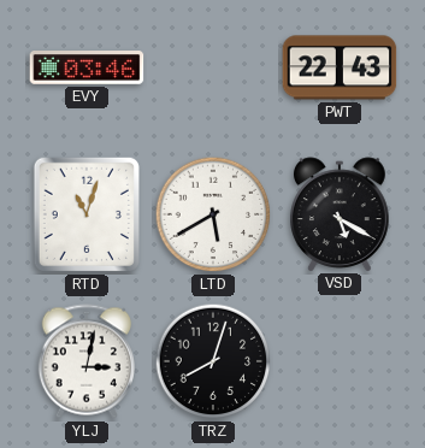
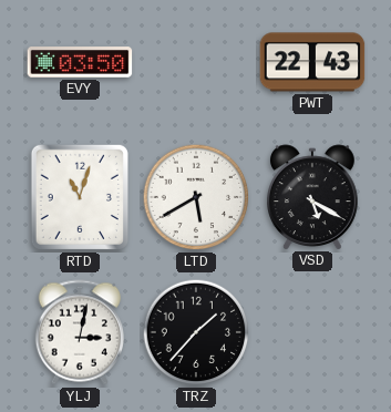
EVY: 03:46 -> 03:50 (80, 63)
TRZ: 8:03 -> 1:37 (196, 332)
